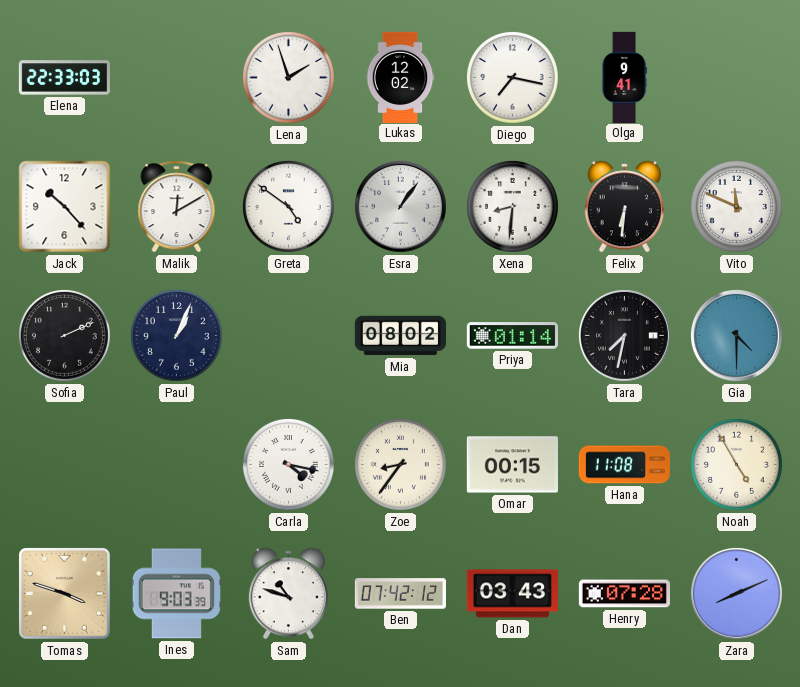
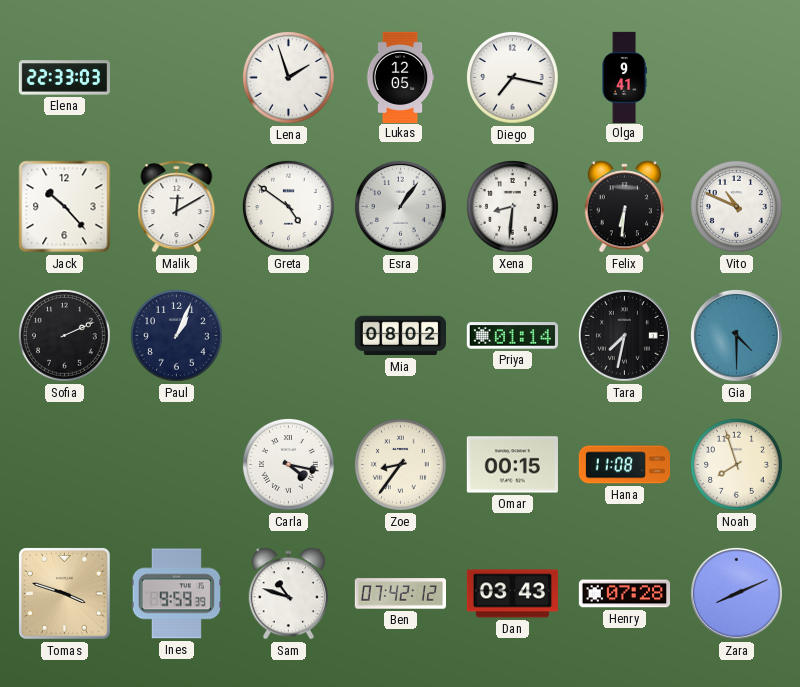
Lukas: 12:02 -> 12:05 (400, 77)
Vito: 11:49 -> 10:49 (737, 207)
Noah: 4:55 -> 7:57 (737, 465)
Ines: 9:03 -> 9:59 (176, 594)
